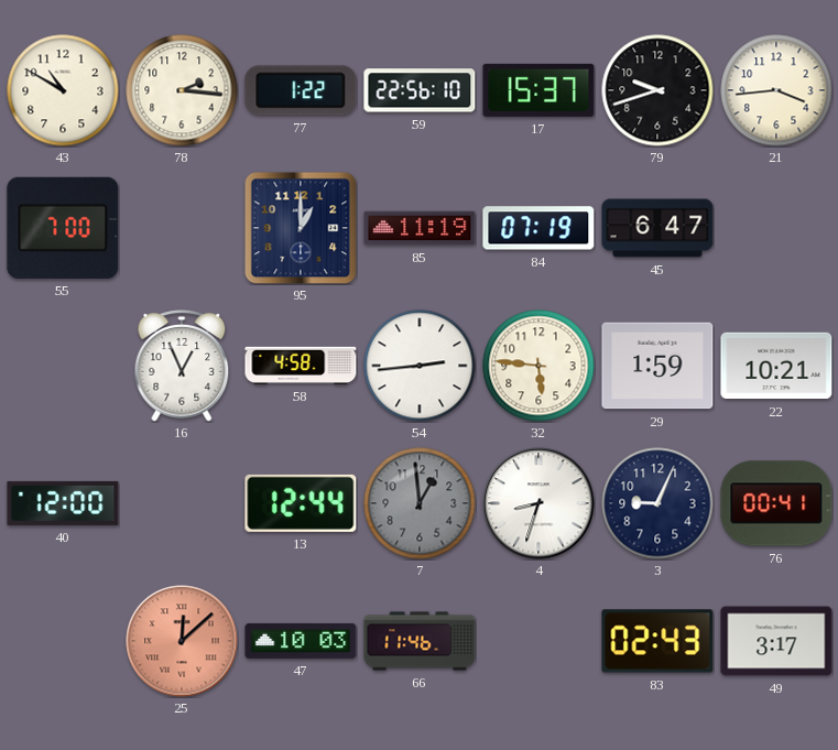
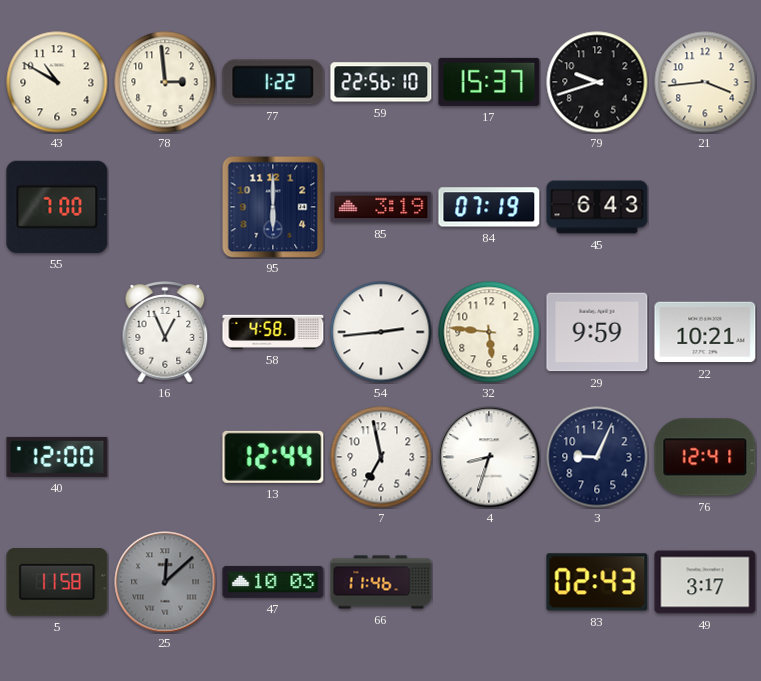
78: 2:16 -> 2:59 (165, 82)
95: 1:00 -> 6:00 (273, 207)
85: 11:19 -> 3:19 (381, 207)
45: 6:47 -> 6:43 (597, 207)
29: 1:59 -> 9:59 (597, 332)
7: 12:59 -> 6:58 (381, 457)
7 dial: grey -> white (381, 457)
76: 00:41 -> 12:41 (705, 457)
5: none -> 11:58 (57, 582)
25 dial: salmon -> grey (165, 582)
